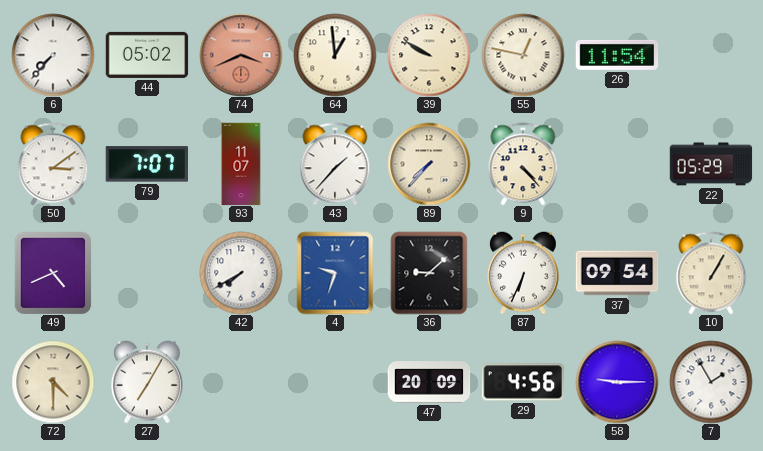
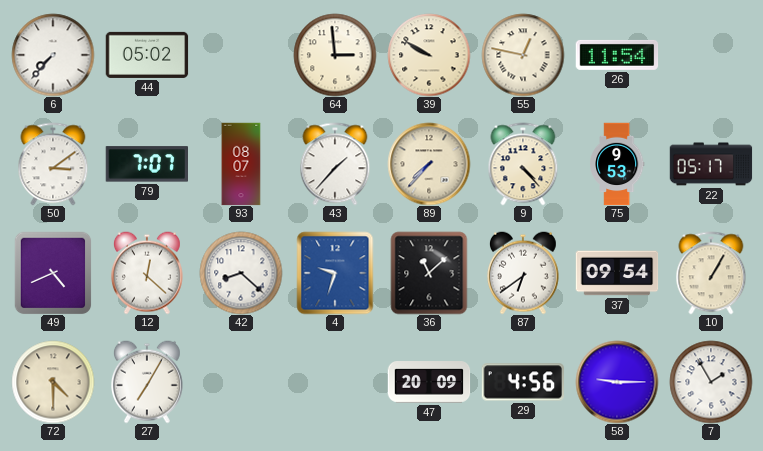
74: 3:41 -> none (241, 55)
64: 12:59 -> 2:59 (335, 55)
93: 11:07 -> 08:07 (241, 164)
75: none -> 9:53 (618, 164)
22: 05:29 -> 05:17 (711, 164)
12: none -> 12:22 (147, 273)
42: 7:40 -> 8:22 (241, 273)
36: 9:08 -> 11:08 (429, 273)
87: 6:34 -> 6:39 (523, 273)
